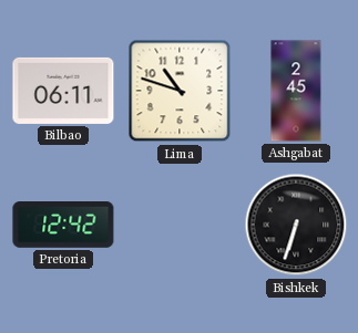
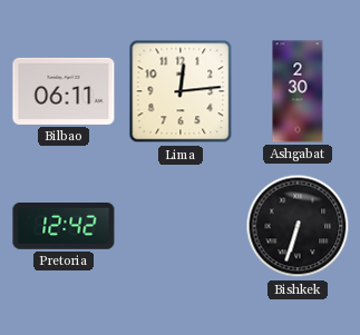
Lima: 10:48 -> 12:14 (181, 91)
Ashgabat: 2:45 -> 2:30 (298, 91)
